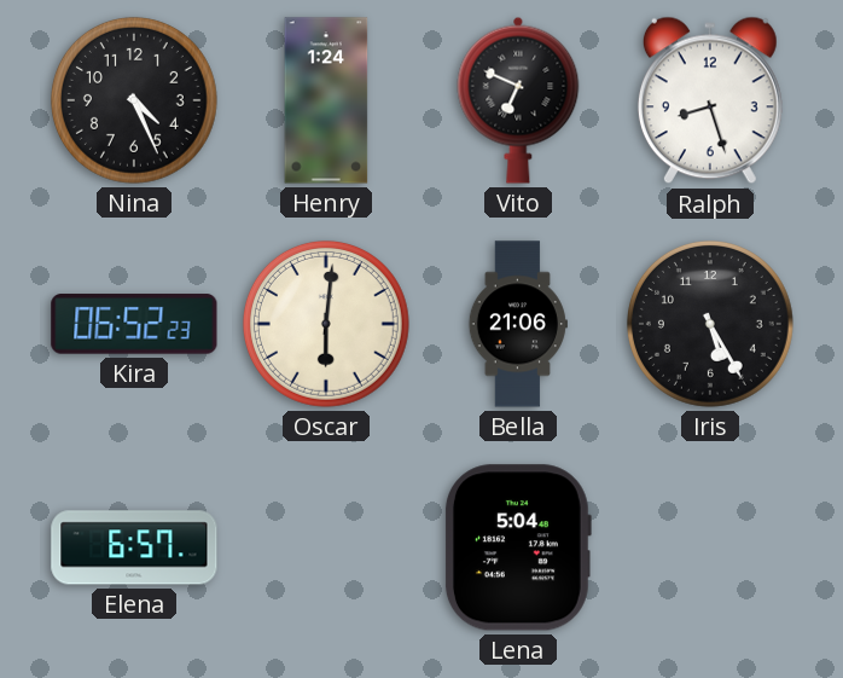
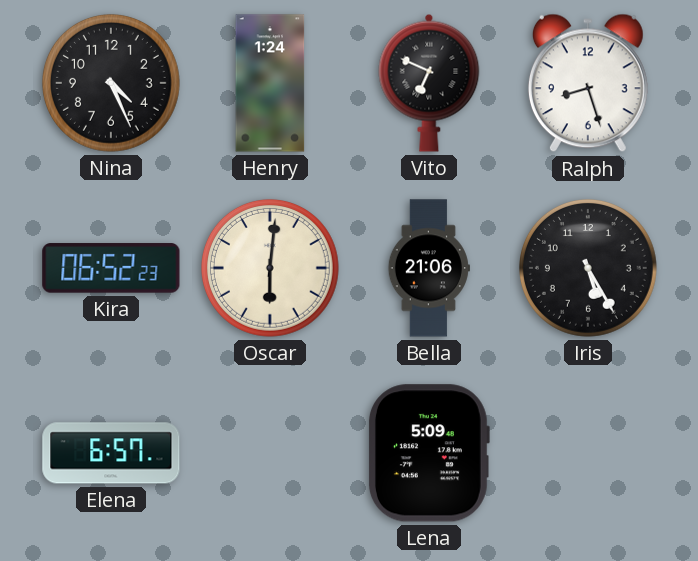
Lena: 5:04 -> 5:09 (428, 453)
